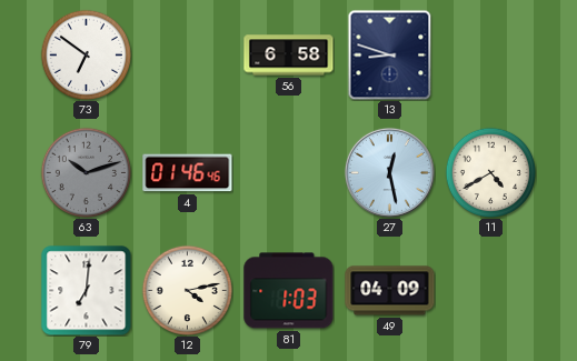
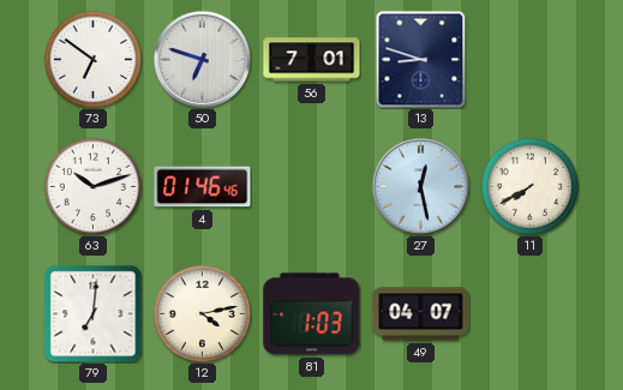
50: none -> 6:48 (202, 59)
56: 6:58 -> 7:01 (312, 60)
63 dial: grey -> white (92, 186)
11: 4:40 -> 7:40 (529, 186)
49: 04:09 -> 04:07 (421, 314)
